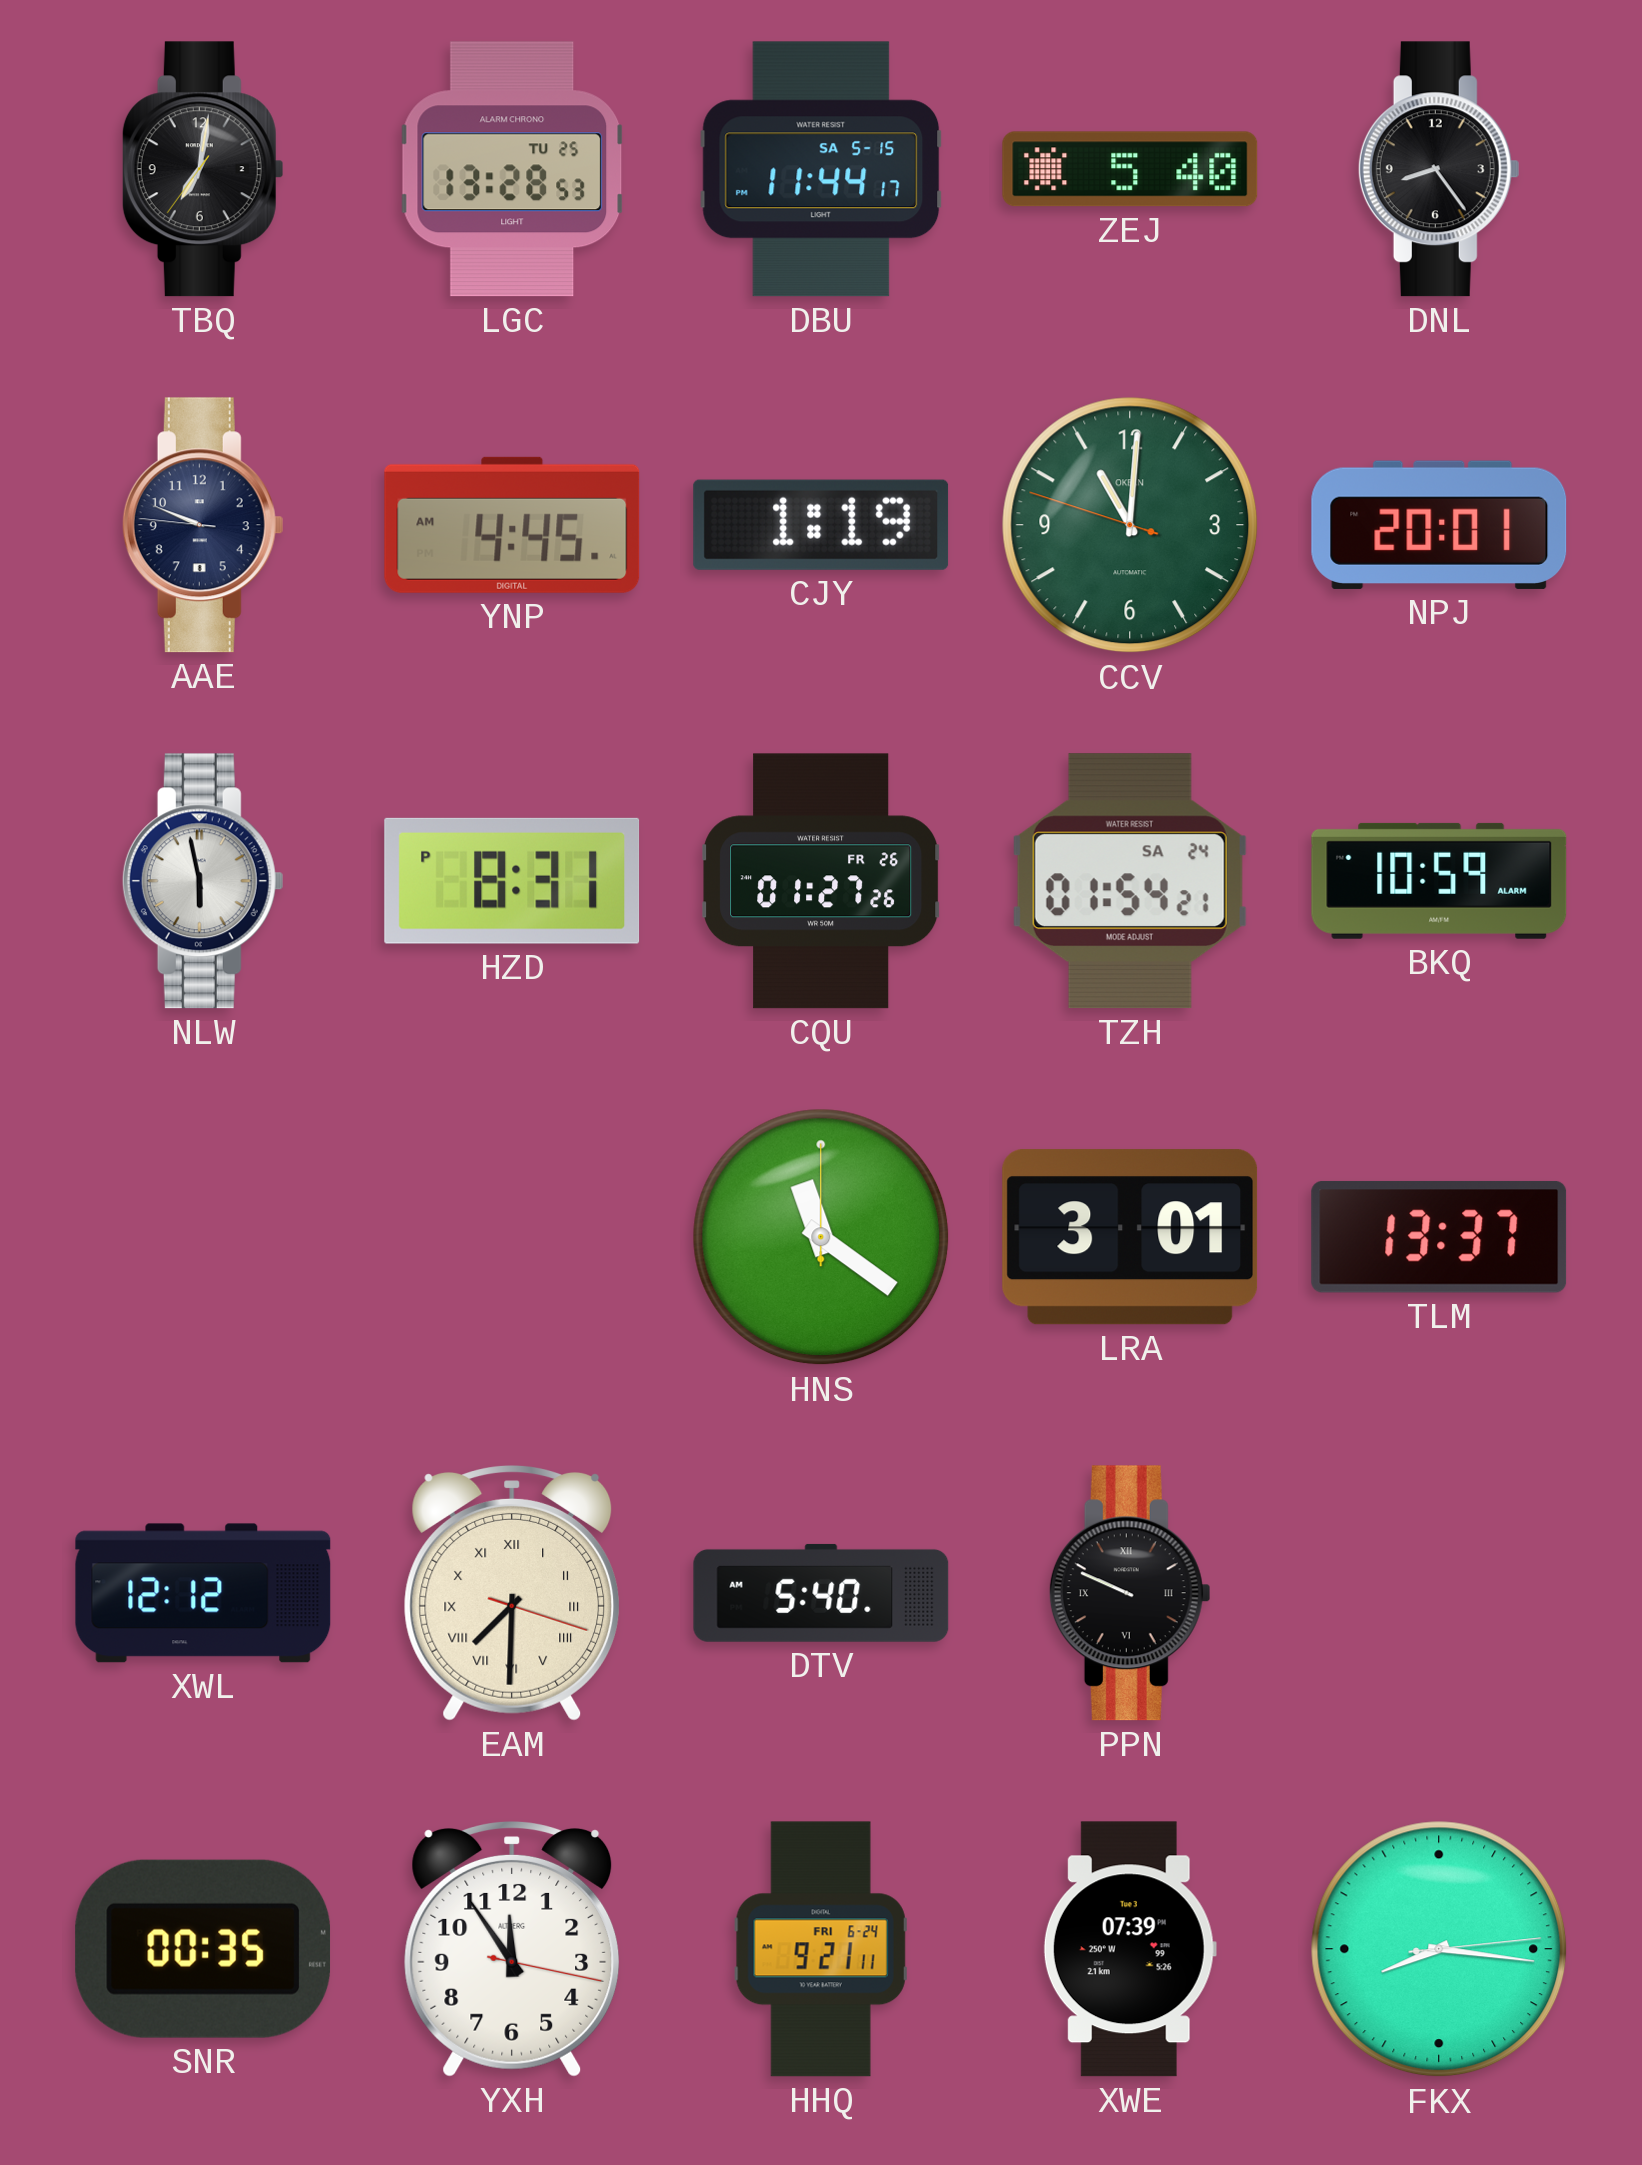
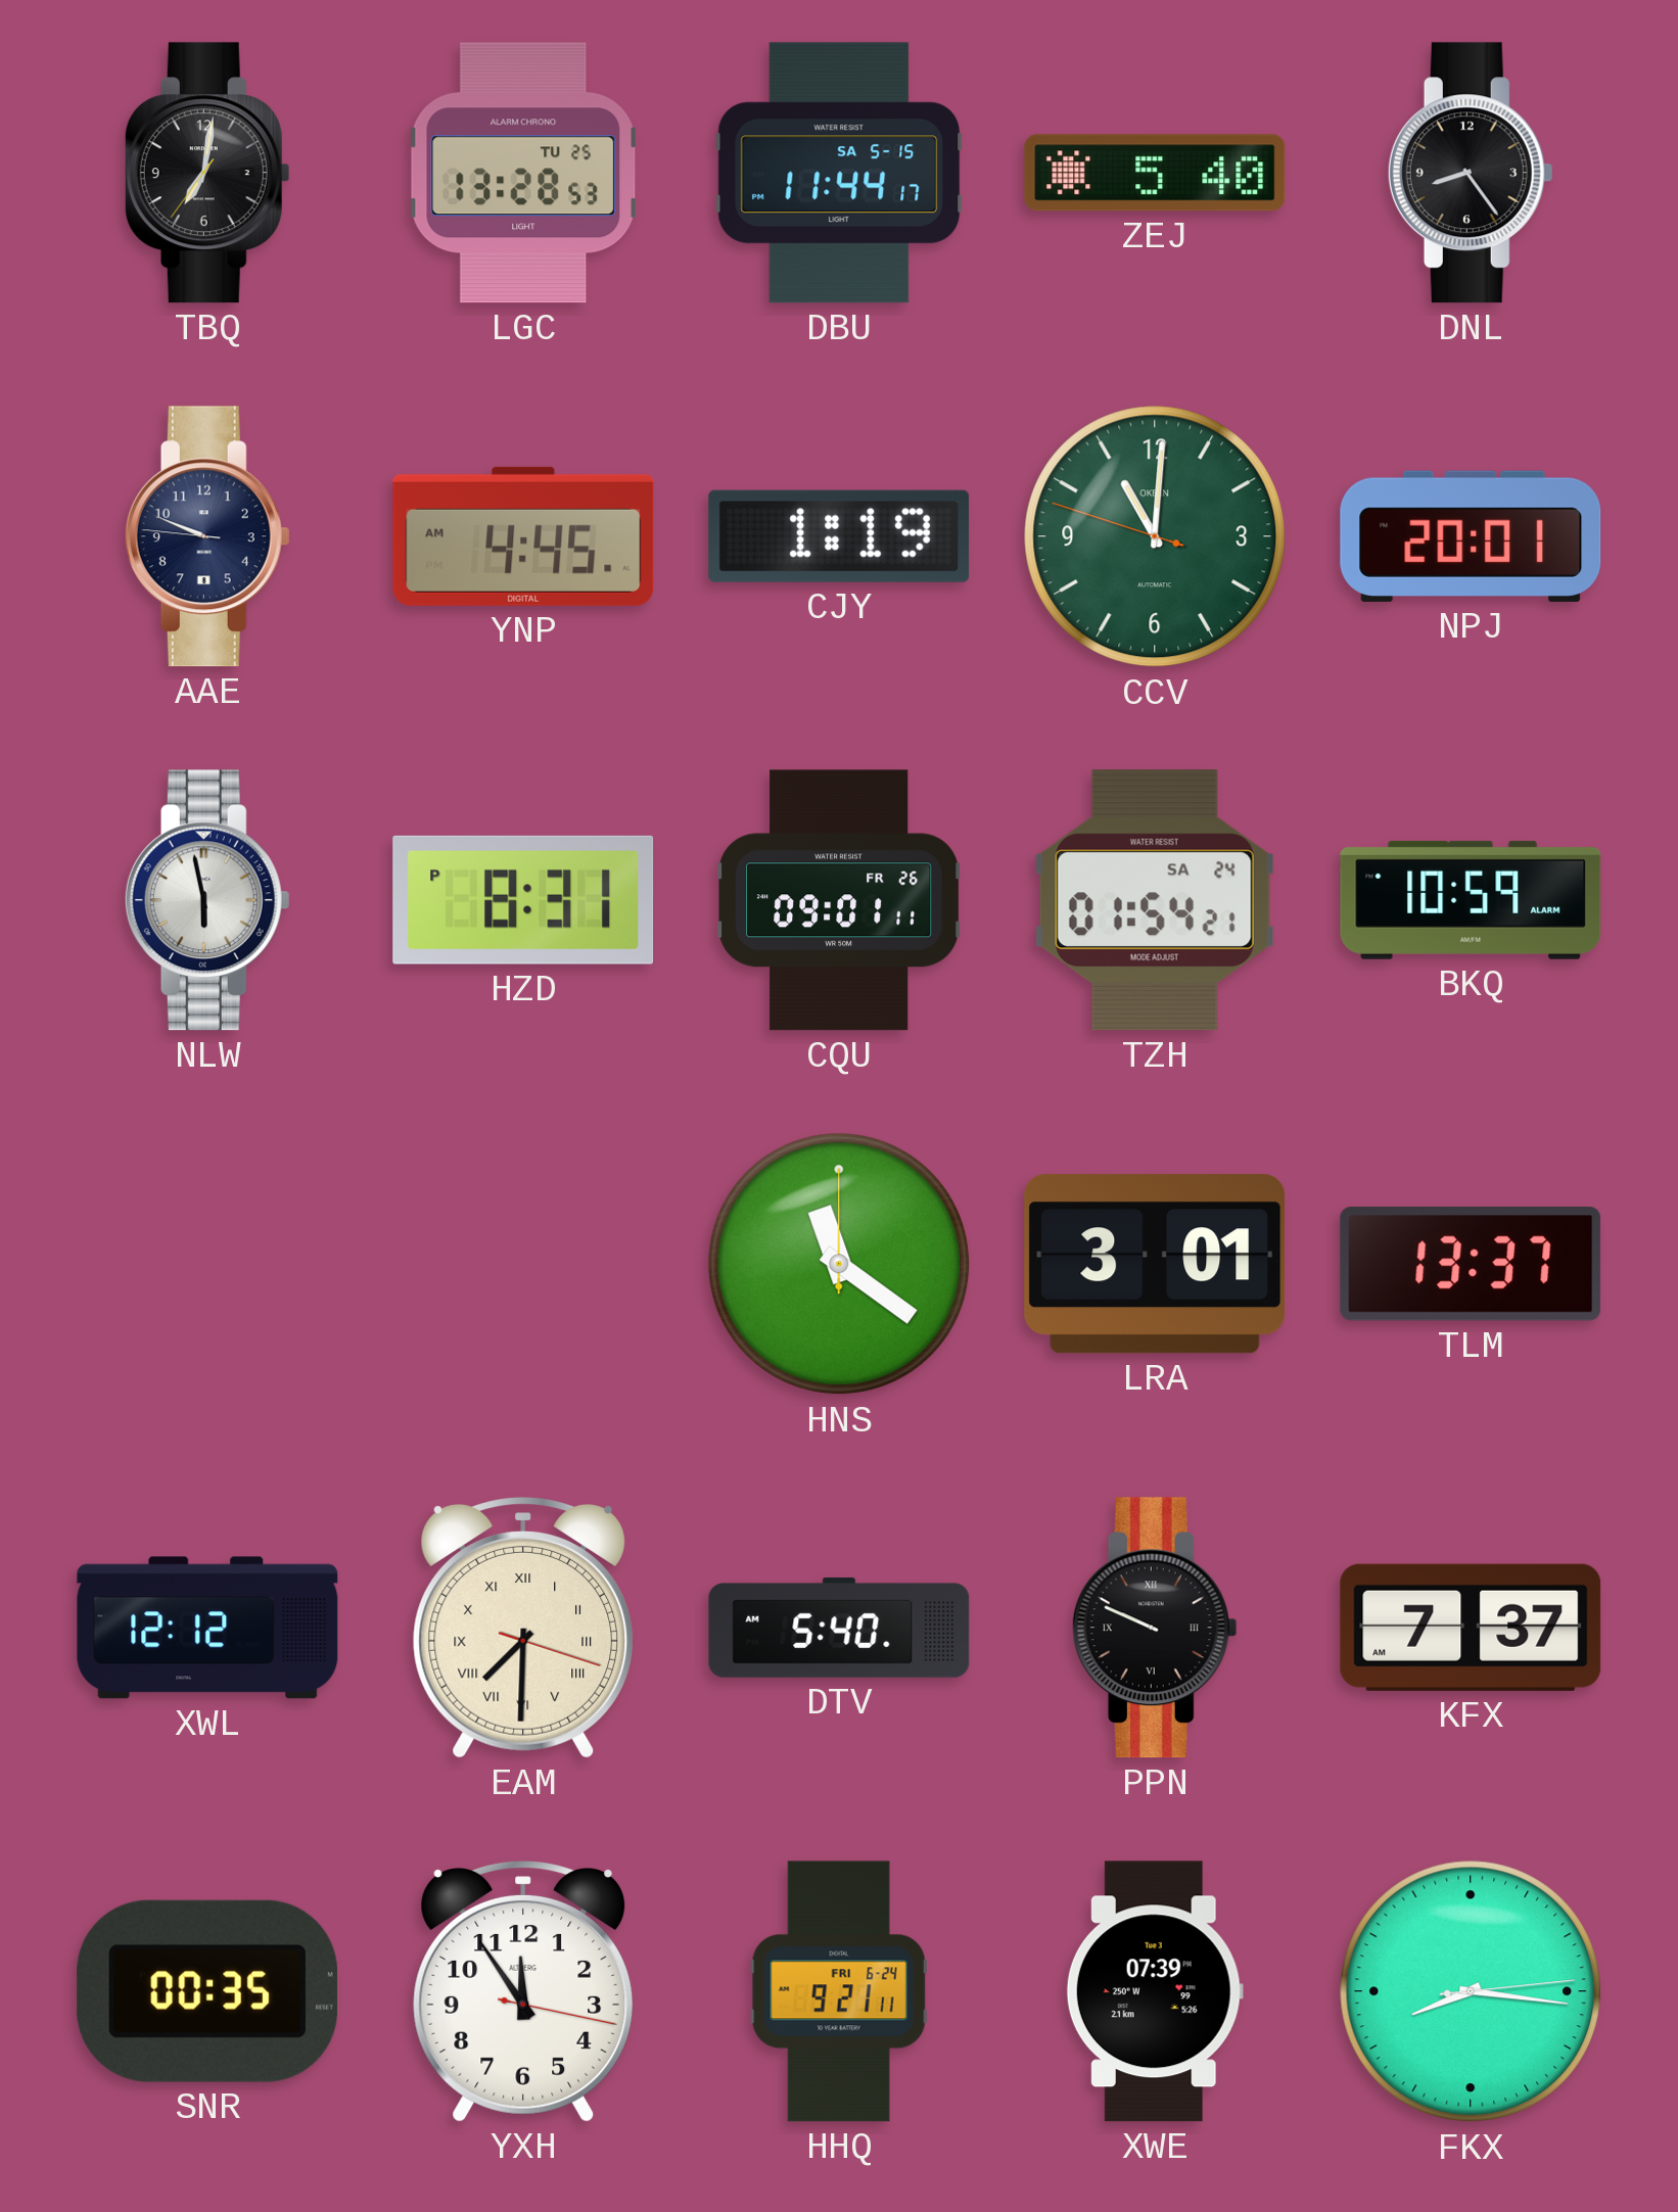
CQU: 01:27 -> 09:01 (840, 900)
KFX: none -> 7:37 (1471, 1628)
